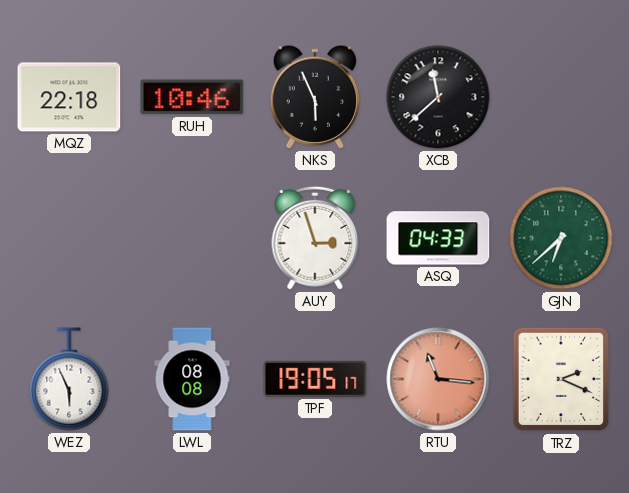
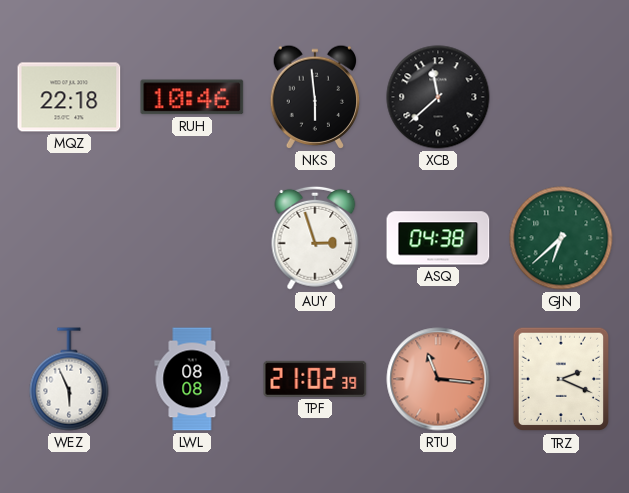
NKS: 5:56 -> 5:59 (314, 97)
ASQ: 04:33 -> 04:38 (438, 238)
TPF: 19:05 -> 21:02 (315, 379)
